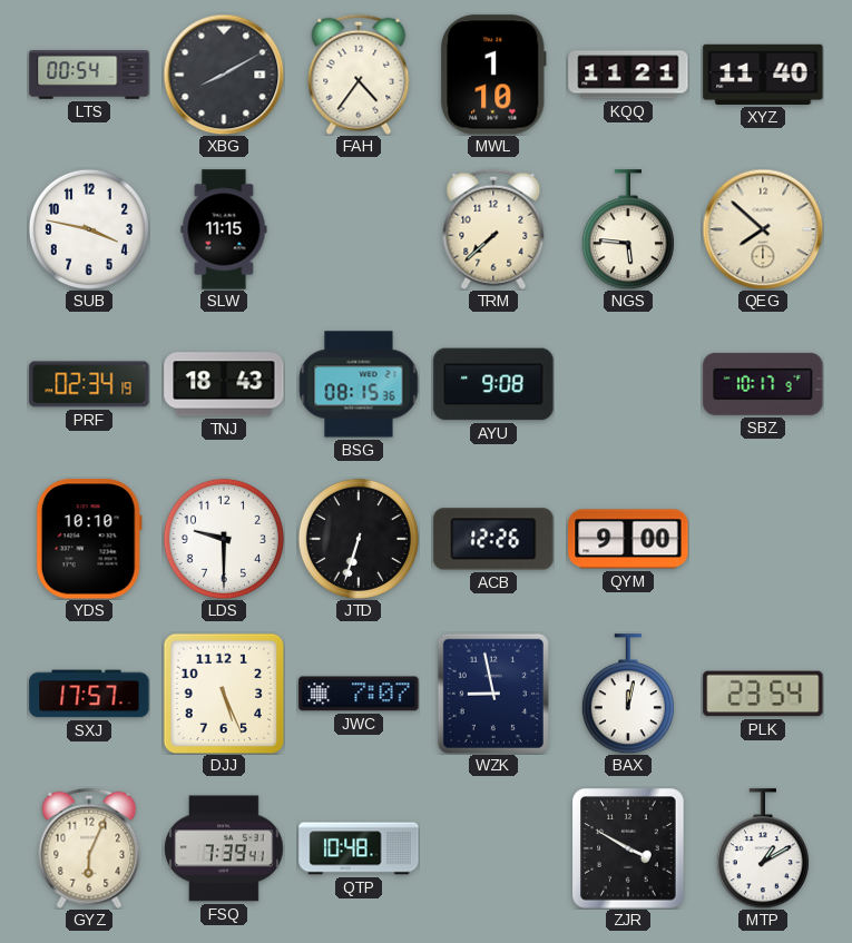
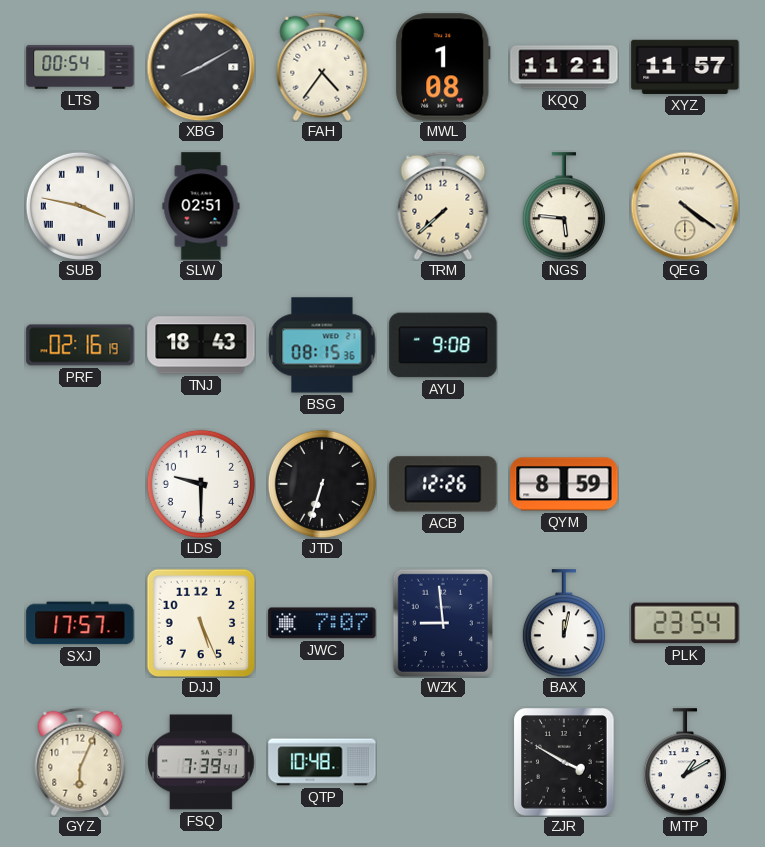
MWL: 1:10 -> 1:08 (444, 67)
XYZ: 11:40 -> 11:57 (685, 67)
SUB numerals: Arabic -> Roman (80, 206)
SLW: 11:15 -> 02:51 (201, 206)
QEG: 7:52 -> 4:21 (685, 206)
PRF: 02:34 -> 02:16 (80, 345)
SBZ: 10:17 -> none (763, 384)
YDS: 10:10 -> none (89, 539)
QYM: 9:00 -> 8:59 (564, 484)
WZK: 8:58 -> 8:59 (443, 623)
